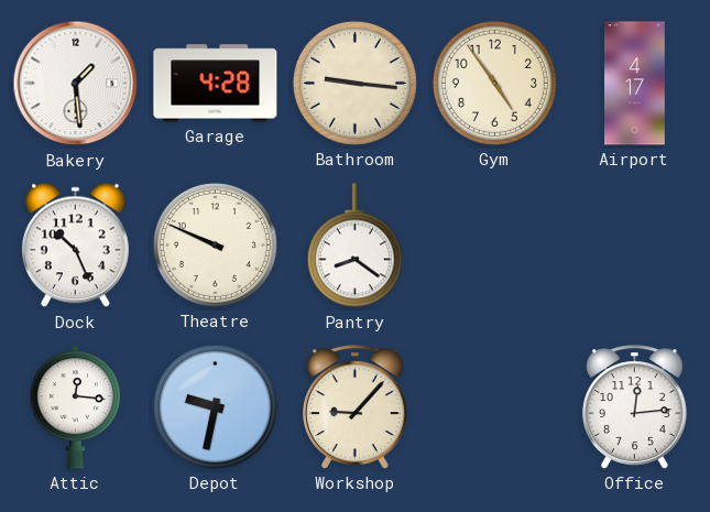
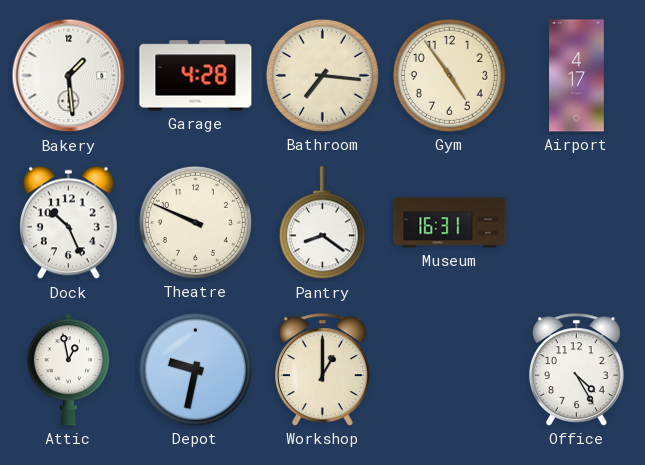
Bathroom: 9:16 -> 7:16 (322, 75)
Museum: none -> 16:31 (450, 223)
Attic: 12:16 -> 12:58 (69, 370)
Workshop: 9:07 -> 1:00 (322, 370)
Office: 12:14 -> 4:25 (576, 370)
